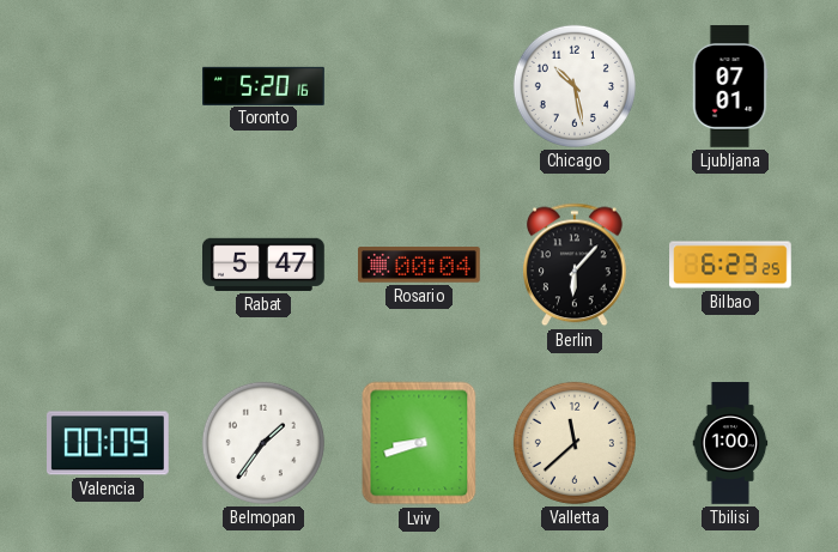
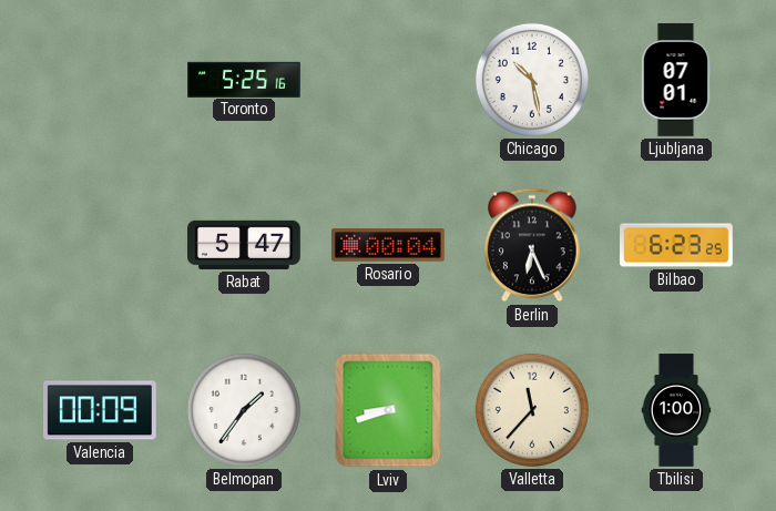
Toronto: 5:20 -> 5:25 (244, 79)
Berlin: 6:07 -> 6:26 (533, 245)
Valletta: 11:38 -> 11:37 (532, 410)
